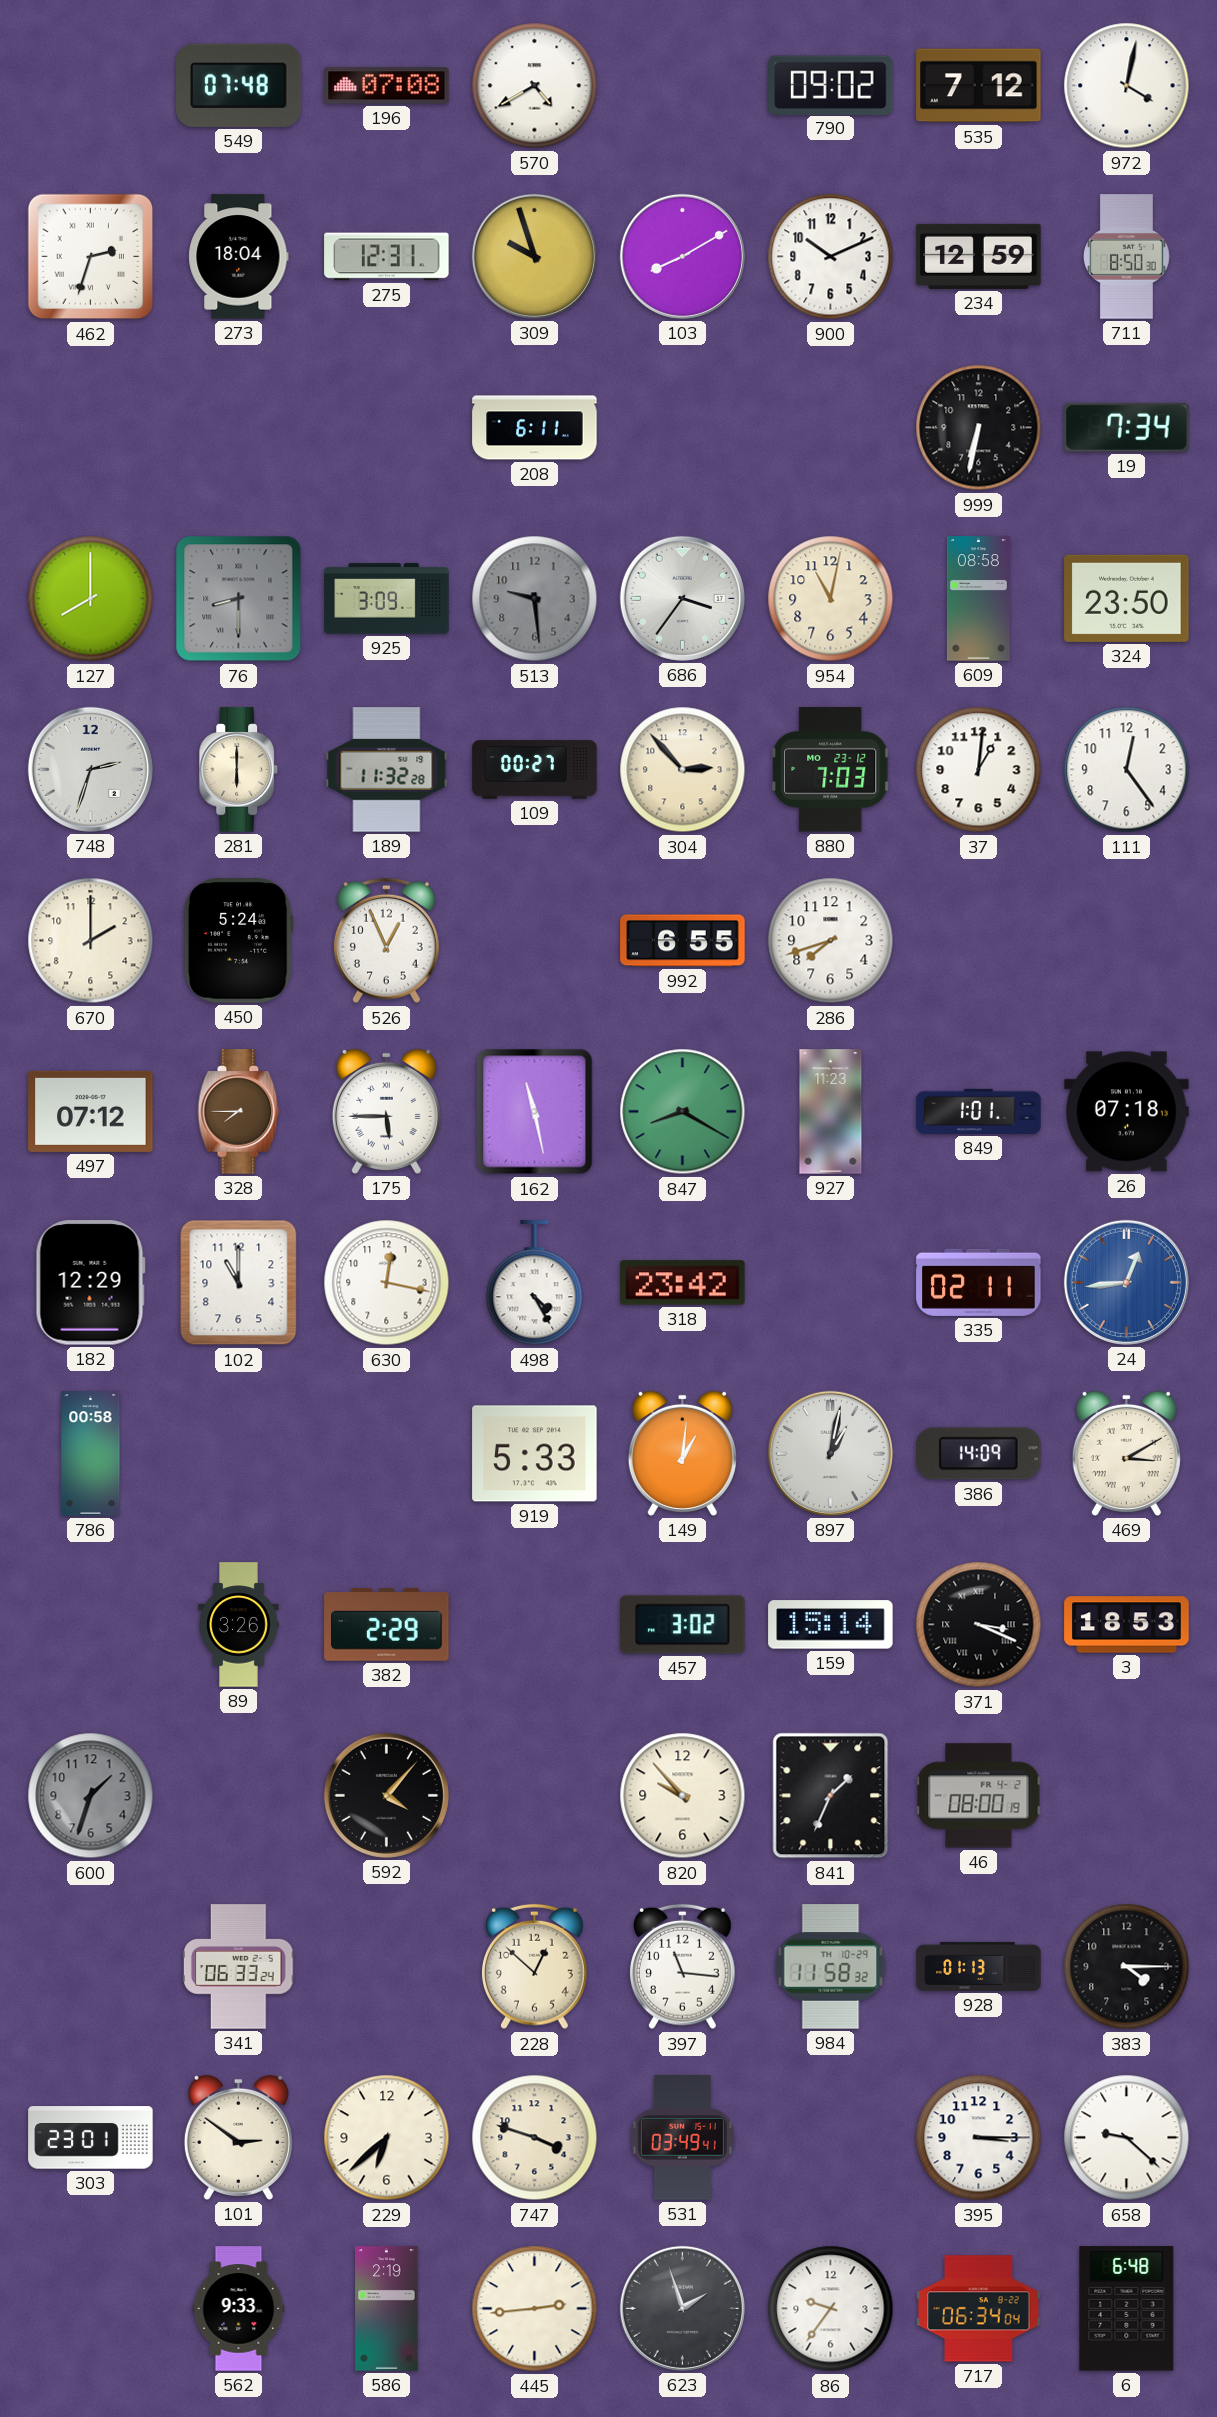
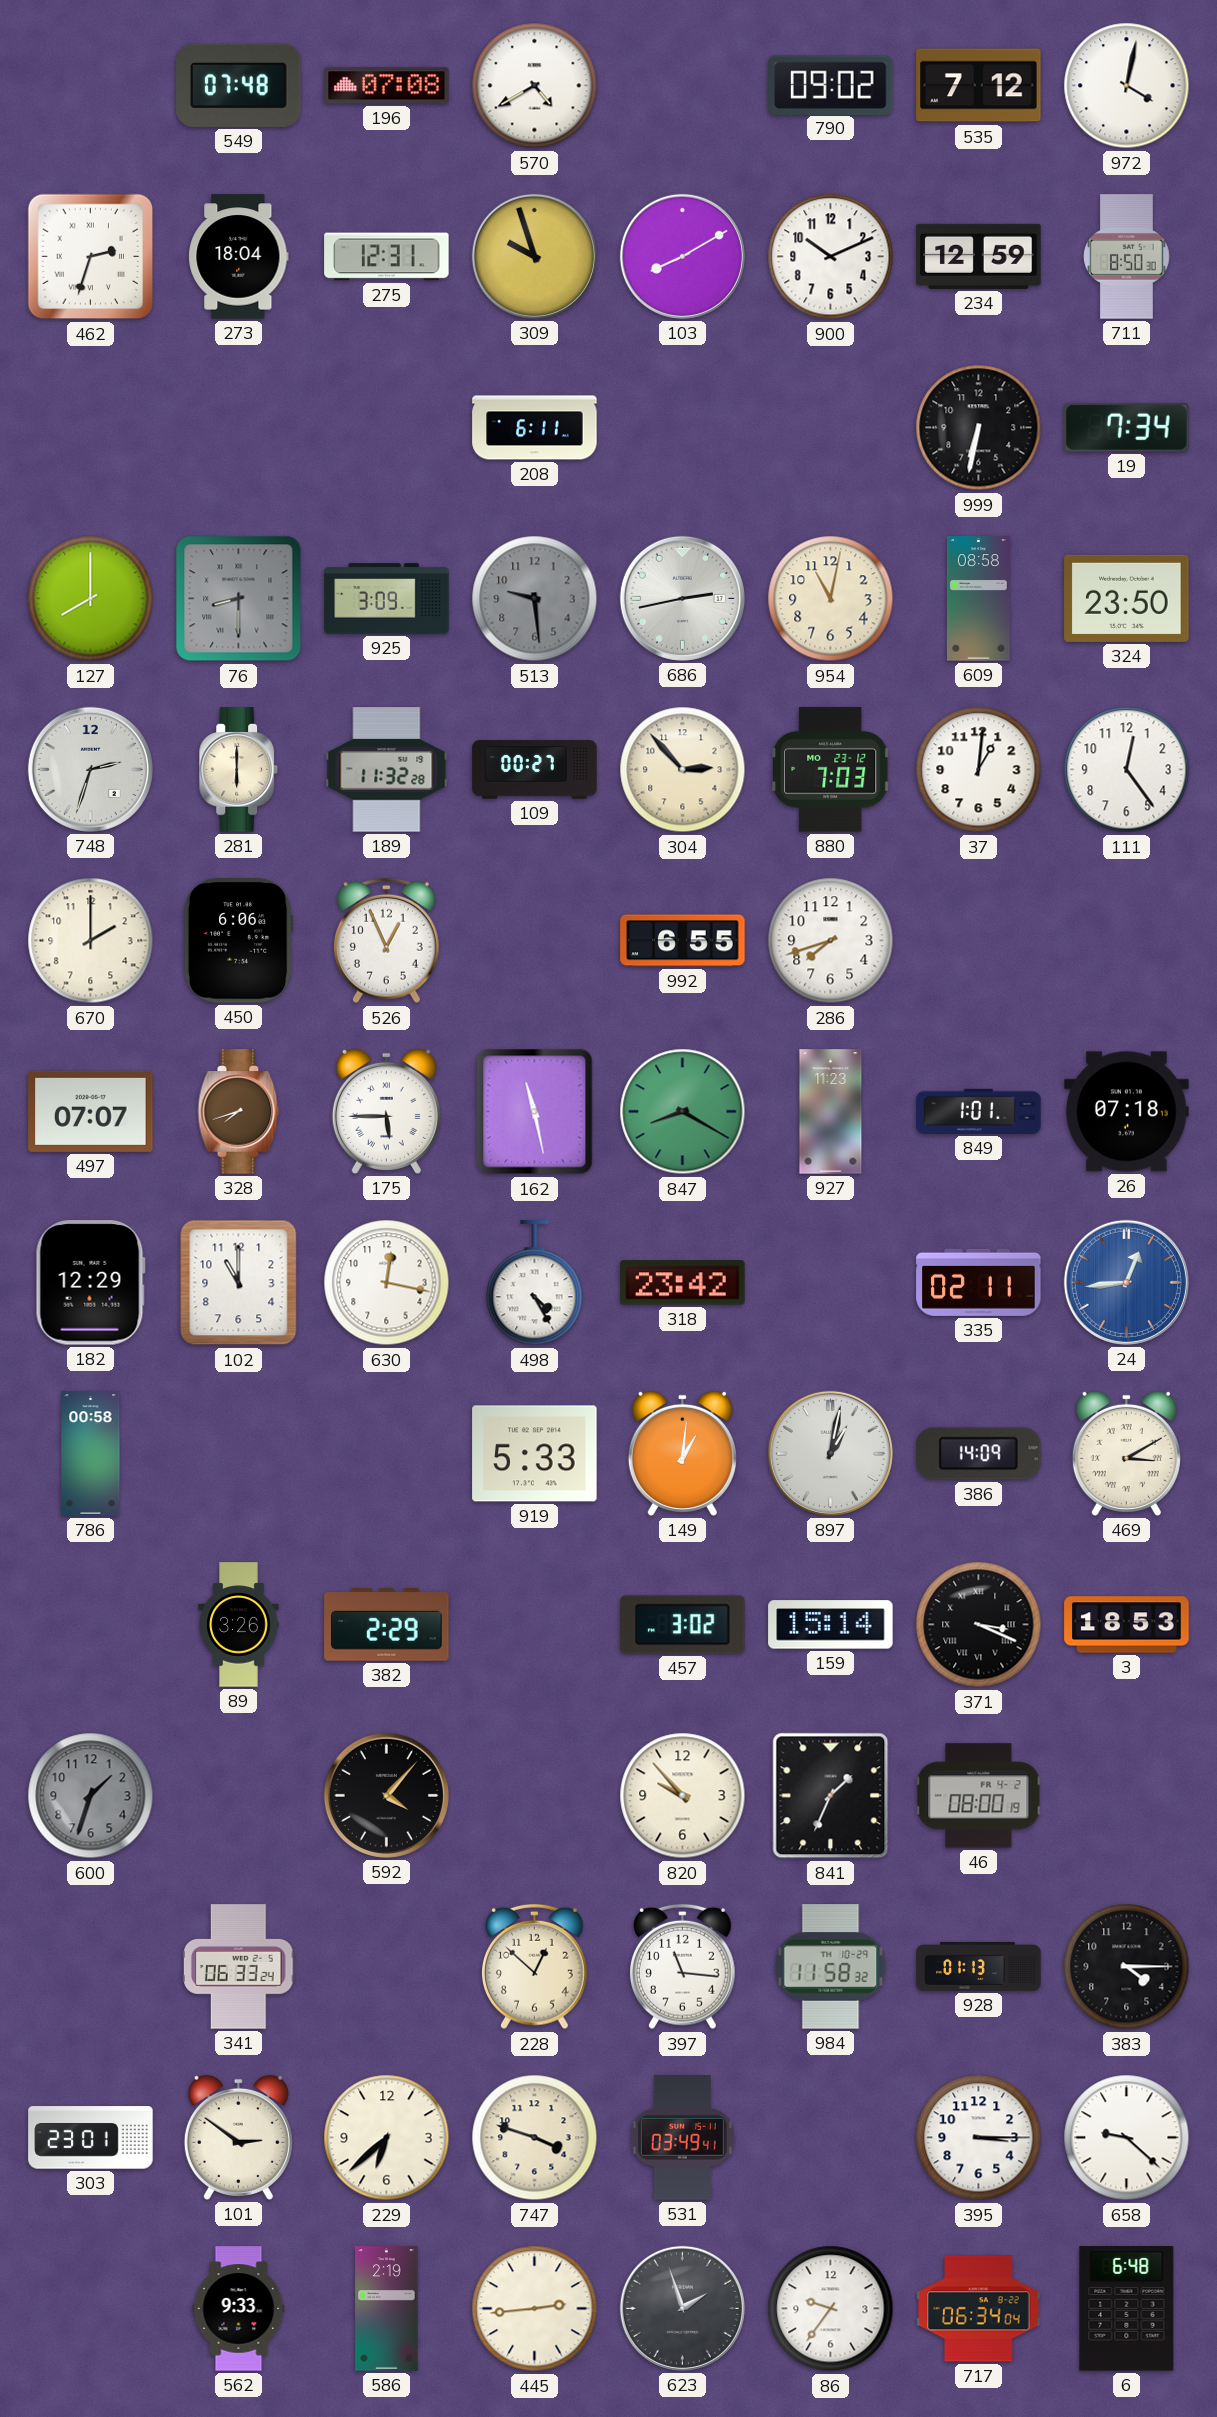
686: 3:36 -> 2:43 (682, 598)
450: 5:24 -> 6:06 (238, 941)
497: 07:12 -> 07:07 (91, 1111)
328: 7:45 -> 7:42 (239, 1112)
